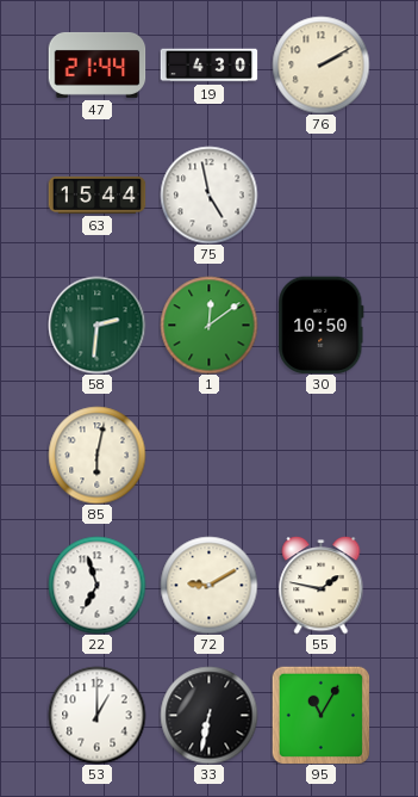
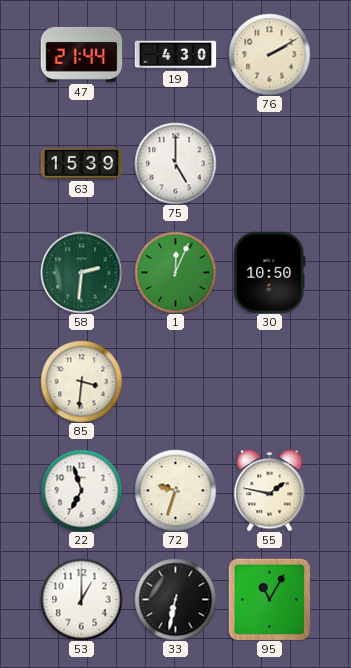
63: 15:44 -> 15:39 (81, 163)
75: 4:58 -> 5:00 (175, 163)
1: 12:09 -> 12:04 (175, 272)
85: 6:02 -> 3:31 (81, 381)
72: 9:10 -> 9:33 (175, 490)
